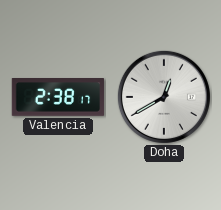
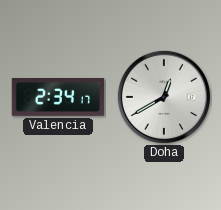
Valencia: 2:38 -> 2:34 (58, 98)
